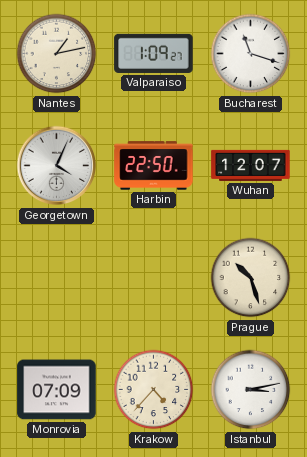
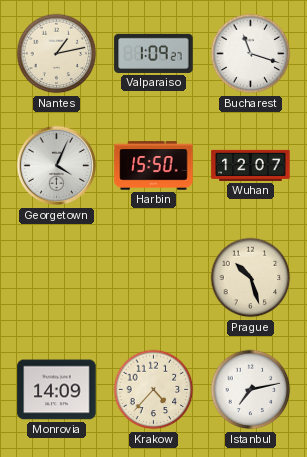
Harbin: 22:50 -> 15:50 (154, 166)
Monrovia: 07:09 -> 14:09 (57, 390)
Istanbul: 3:13 -> 7:13 (251, 390)
